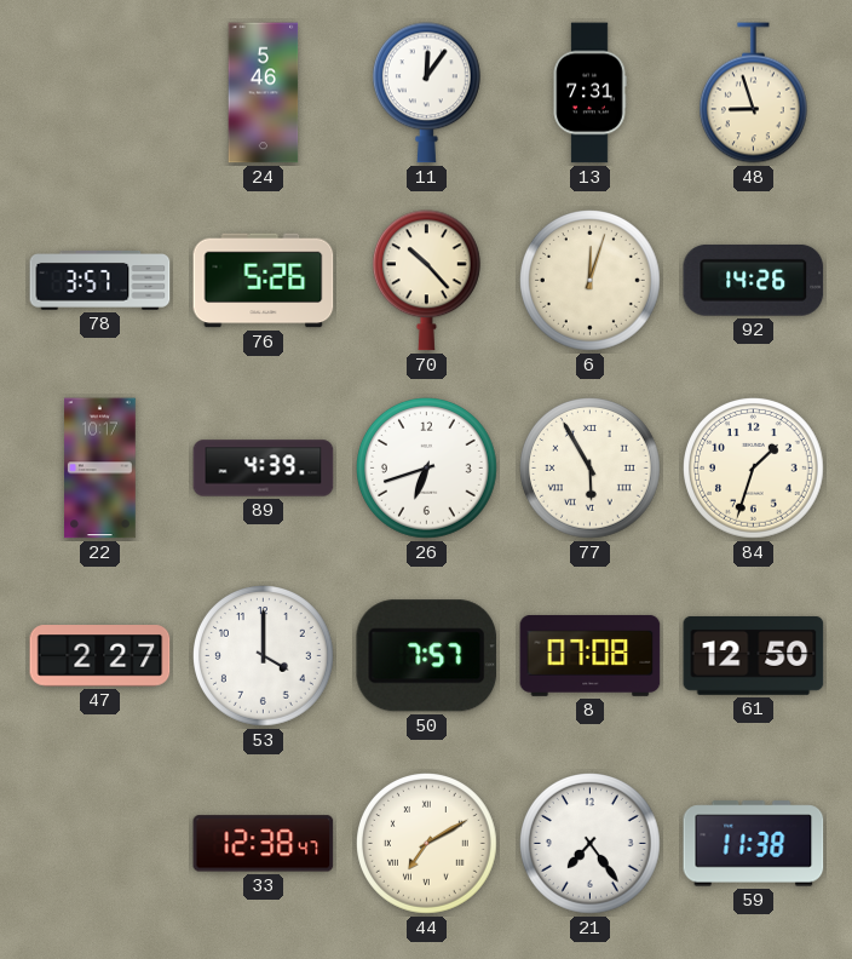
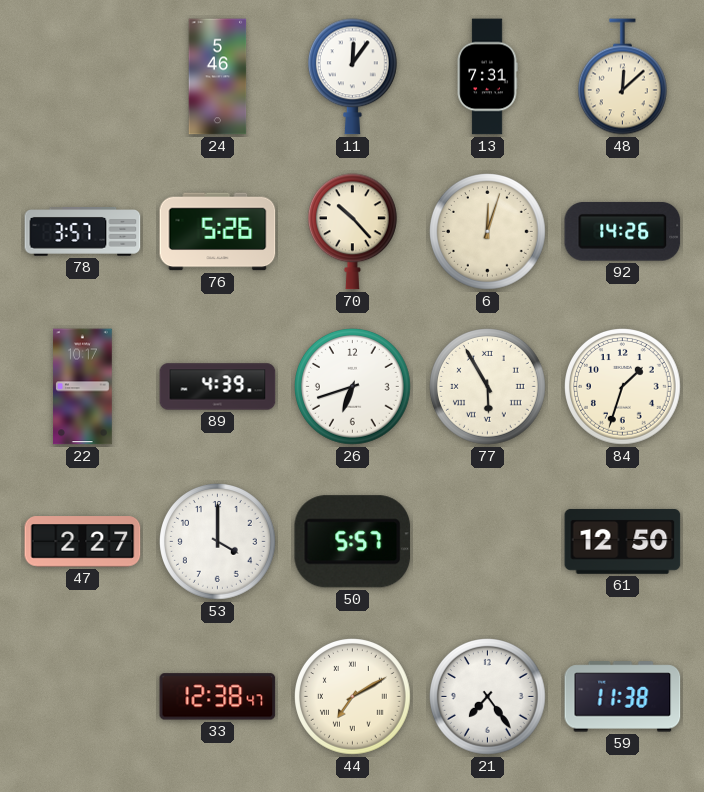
48: 8:57 -> 12:08 (622, 77)
50: 7:57 -> 5:57 (353, 542)
8: 07:08 -> none (591, 655)
